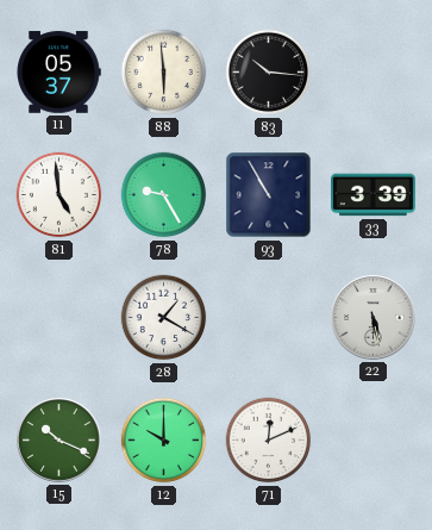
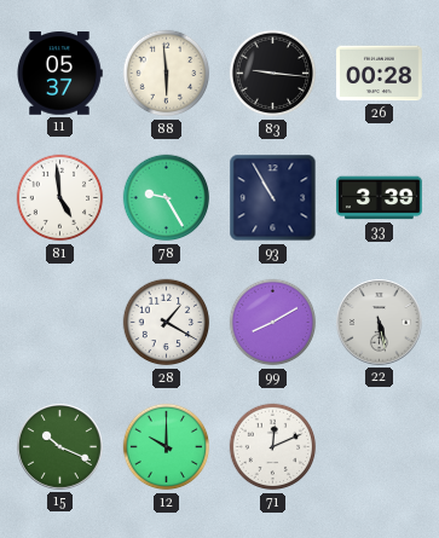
83: 10:16 -> 9:16 (273, 74)
26: none -> 00:28 (380, 74)
99: none -> 8:10 (273, 323)
